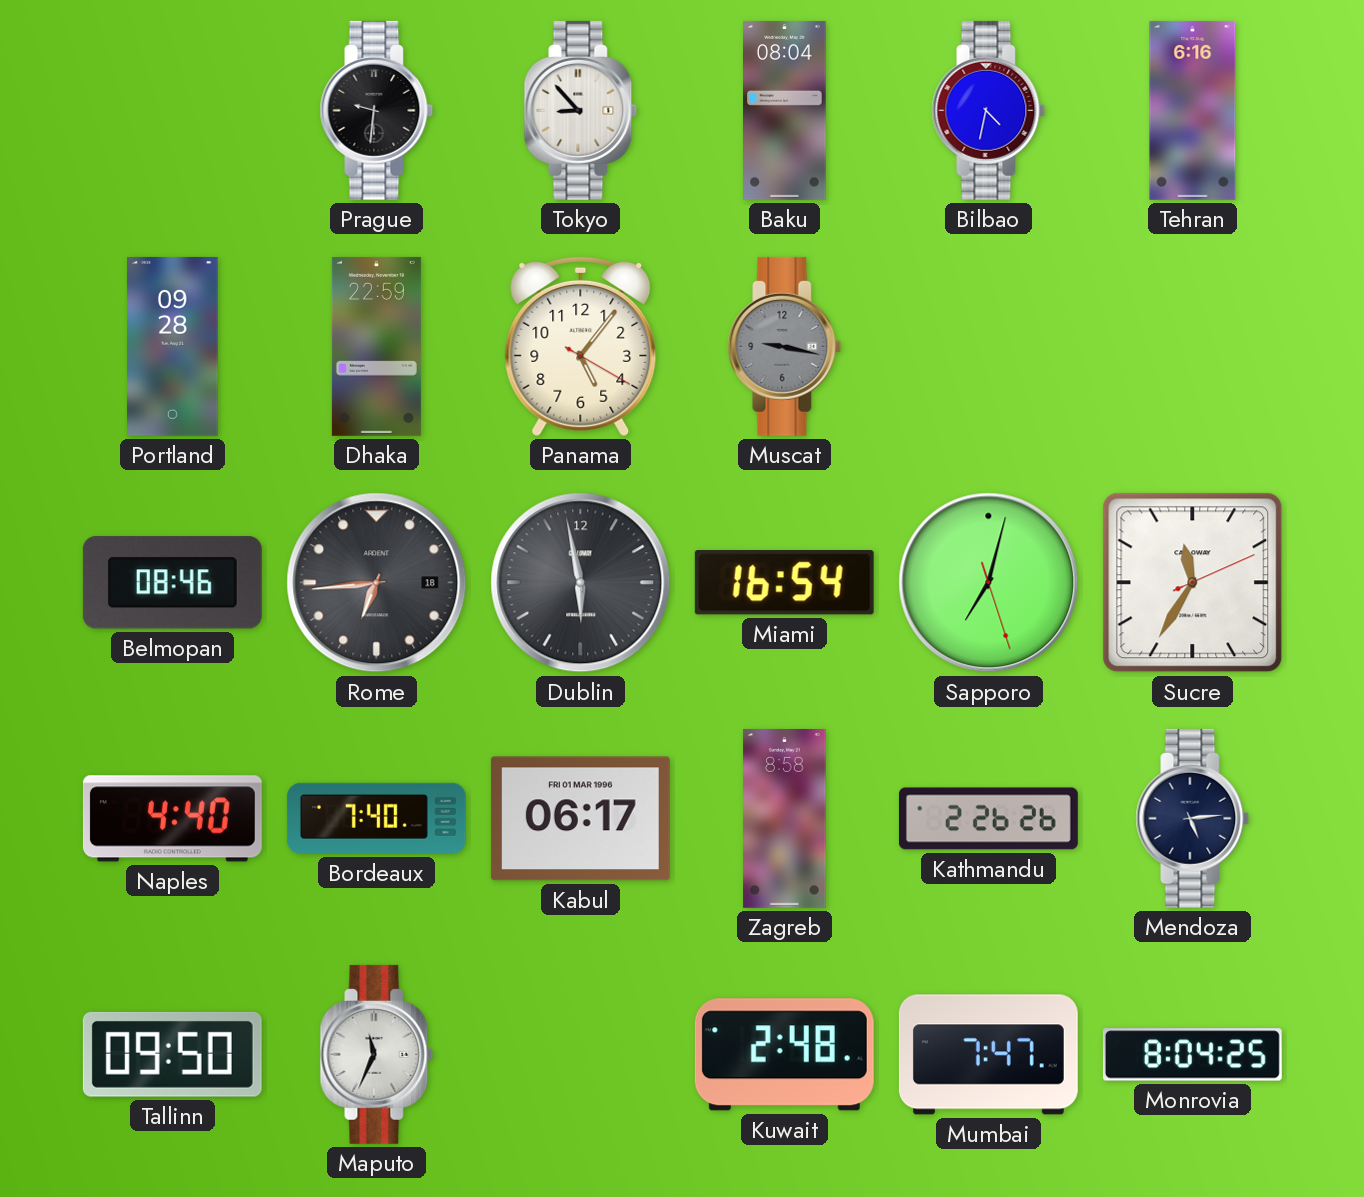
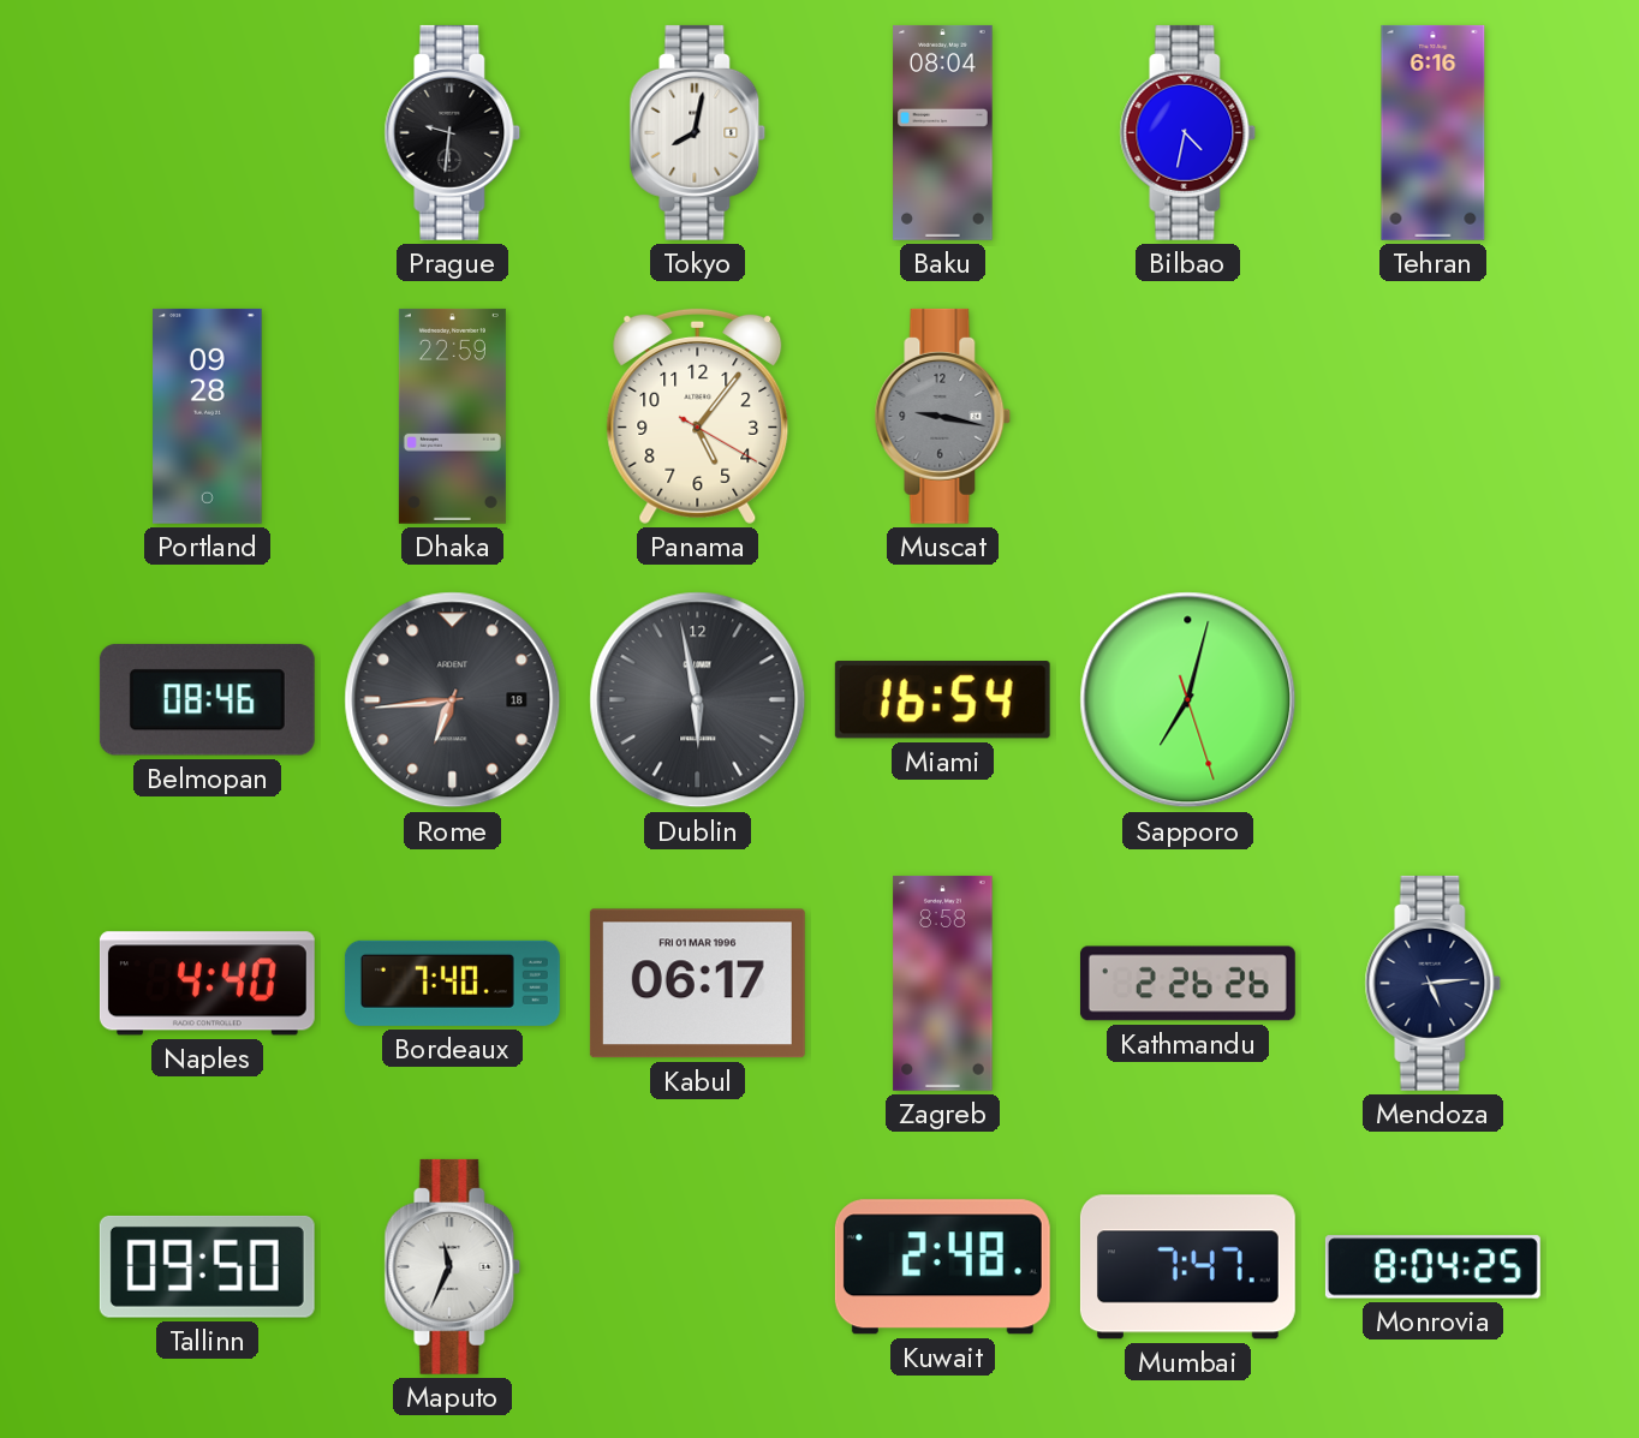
Tokyo: 8:53 -> 8:02 (698, 132)
Sucre: 11:35 -> none (1193, 583)
